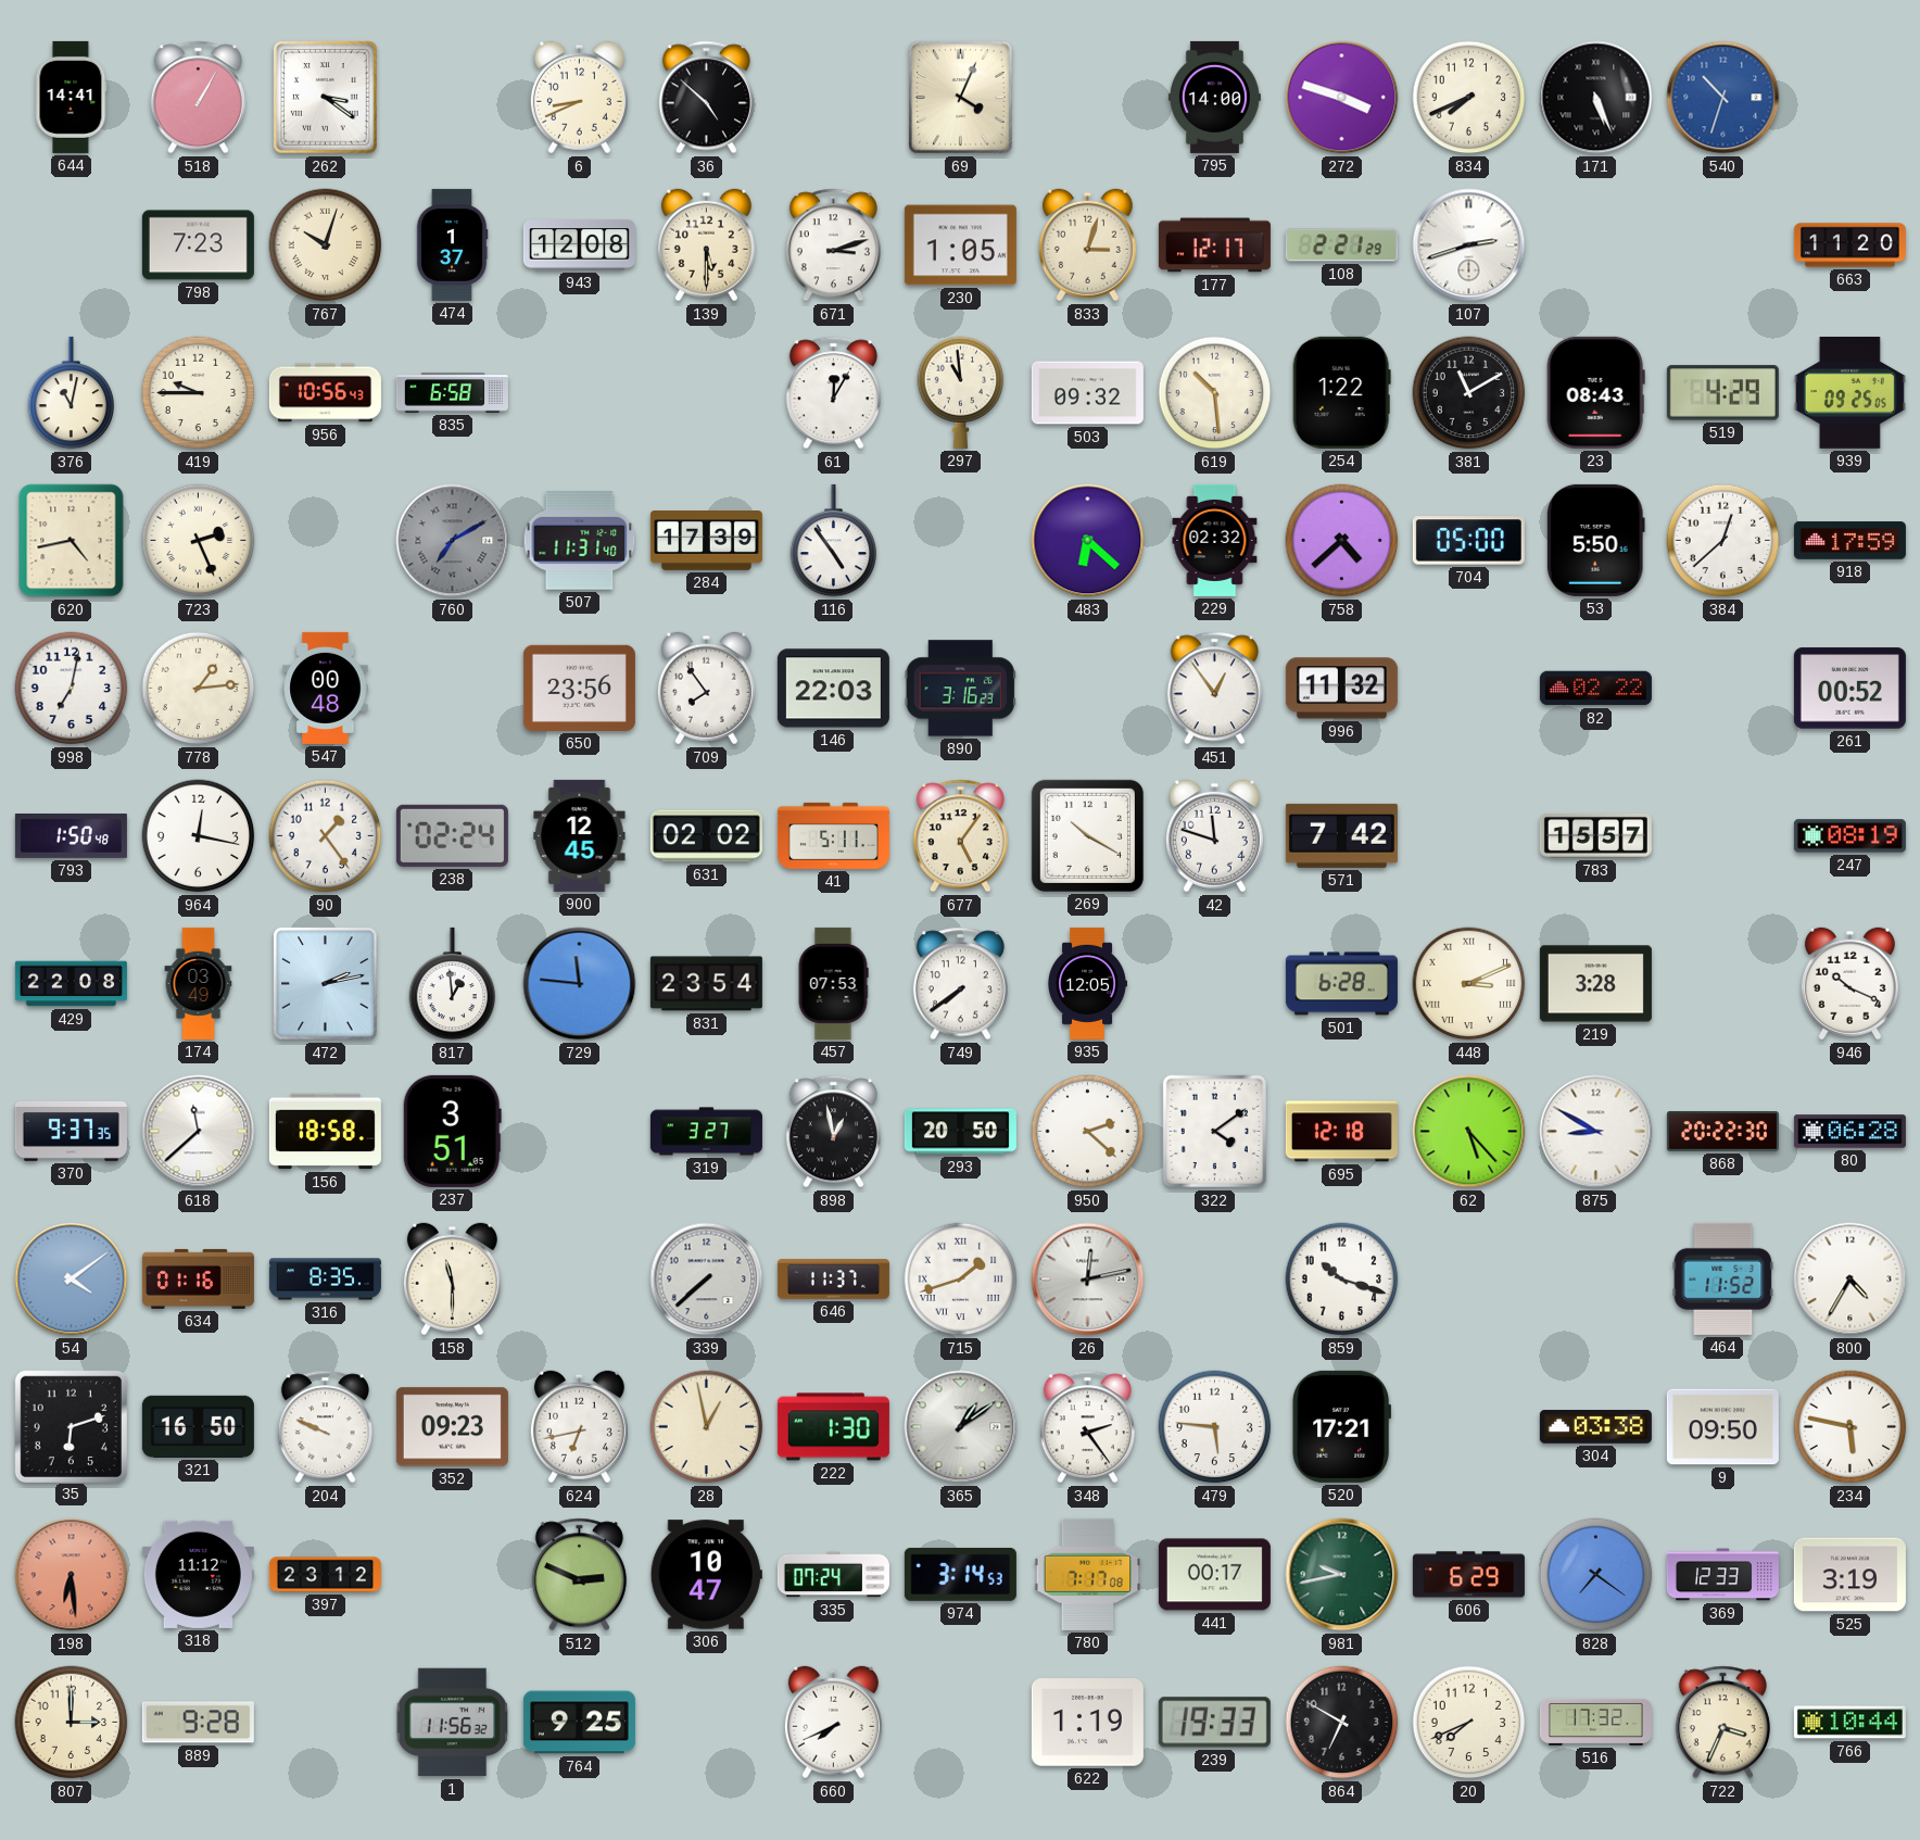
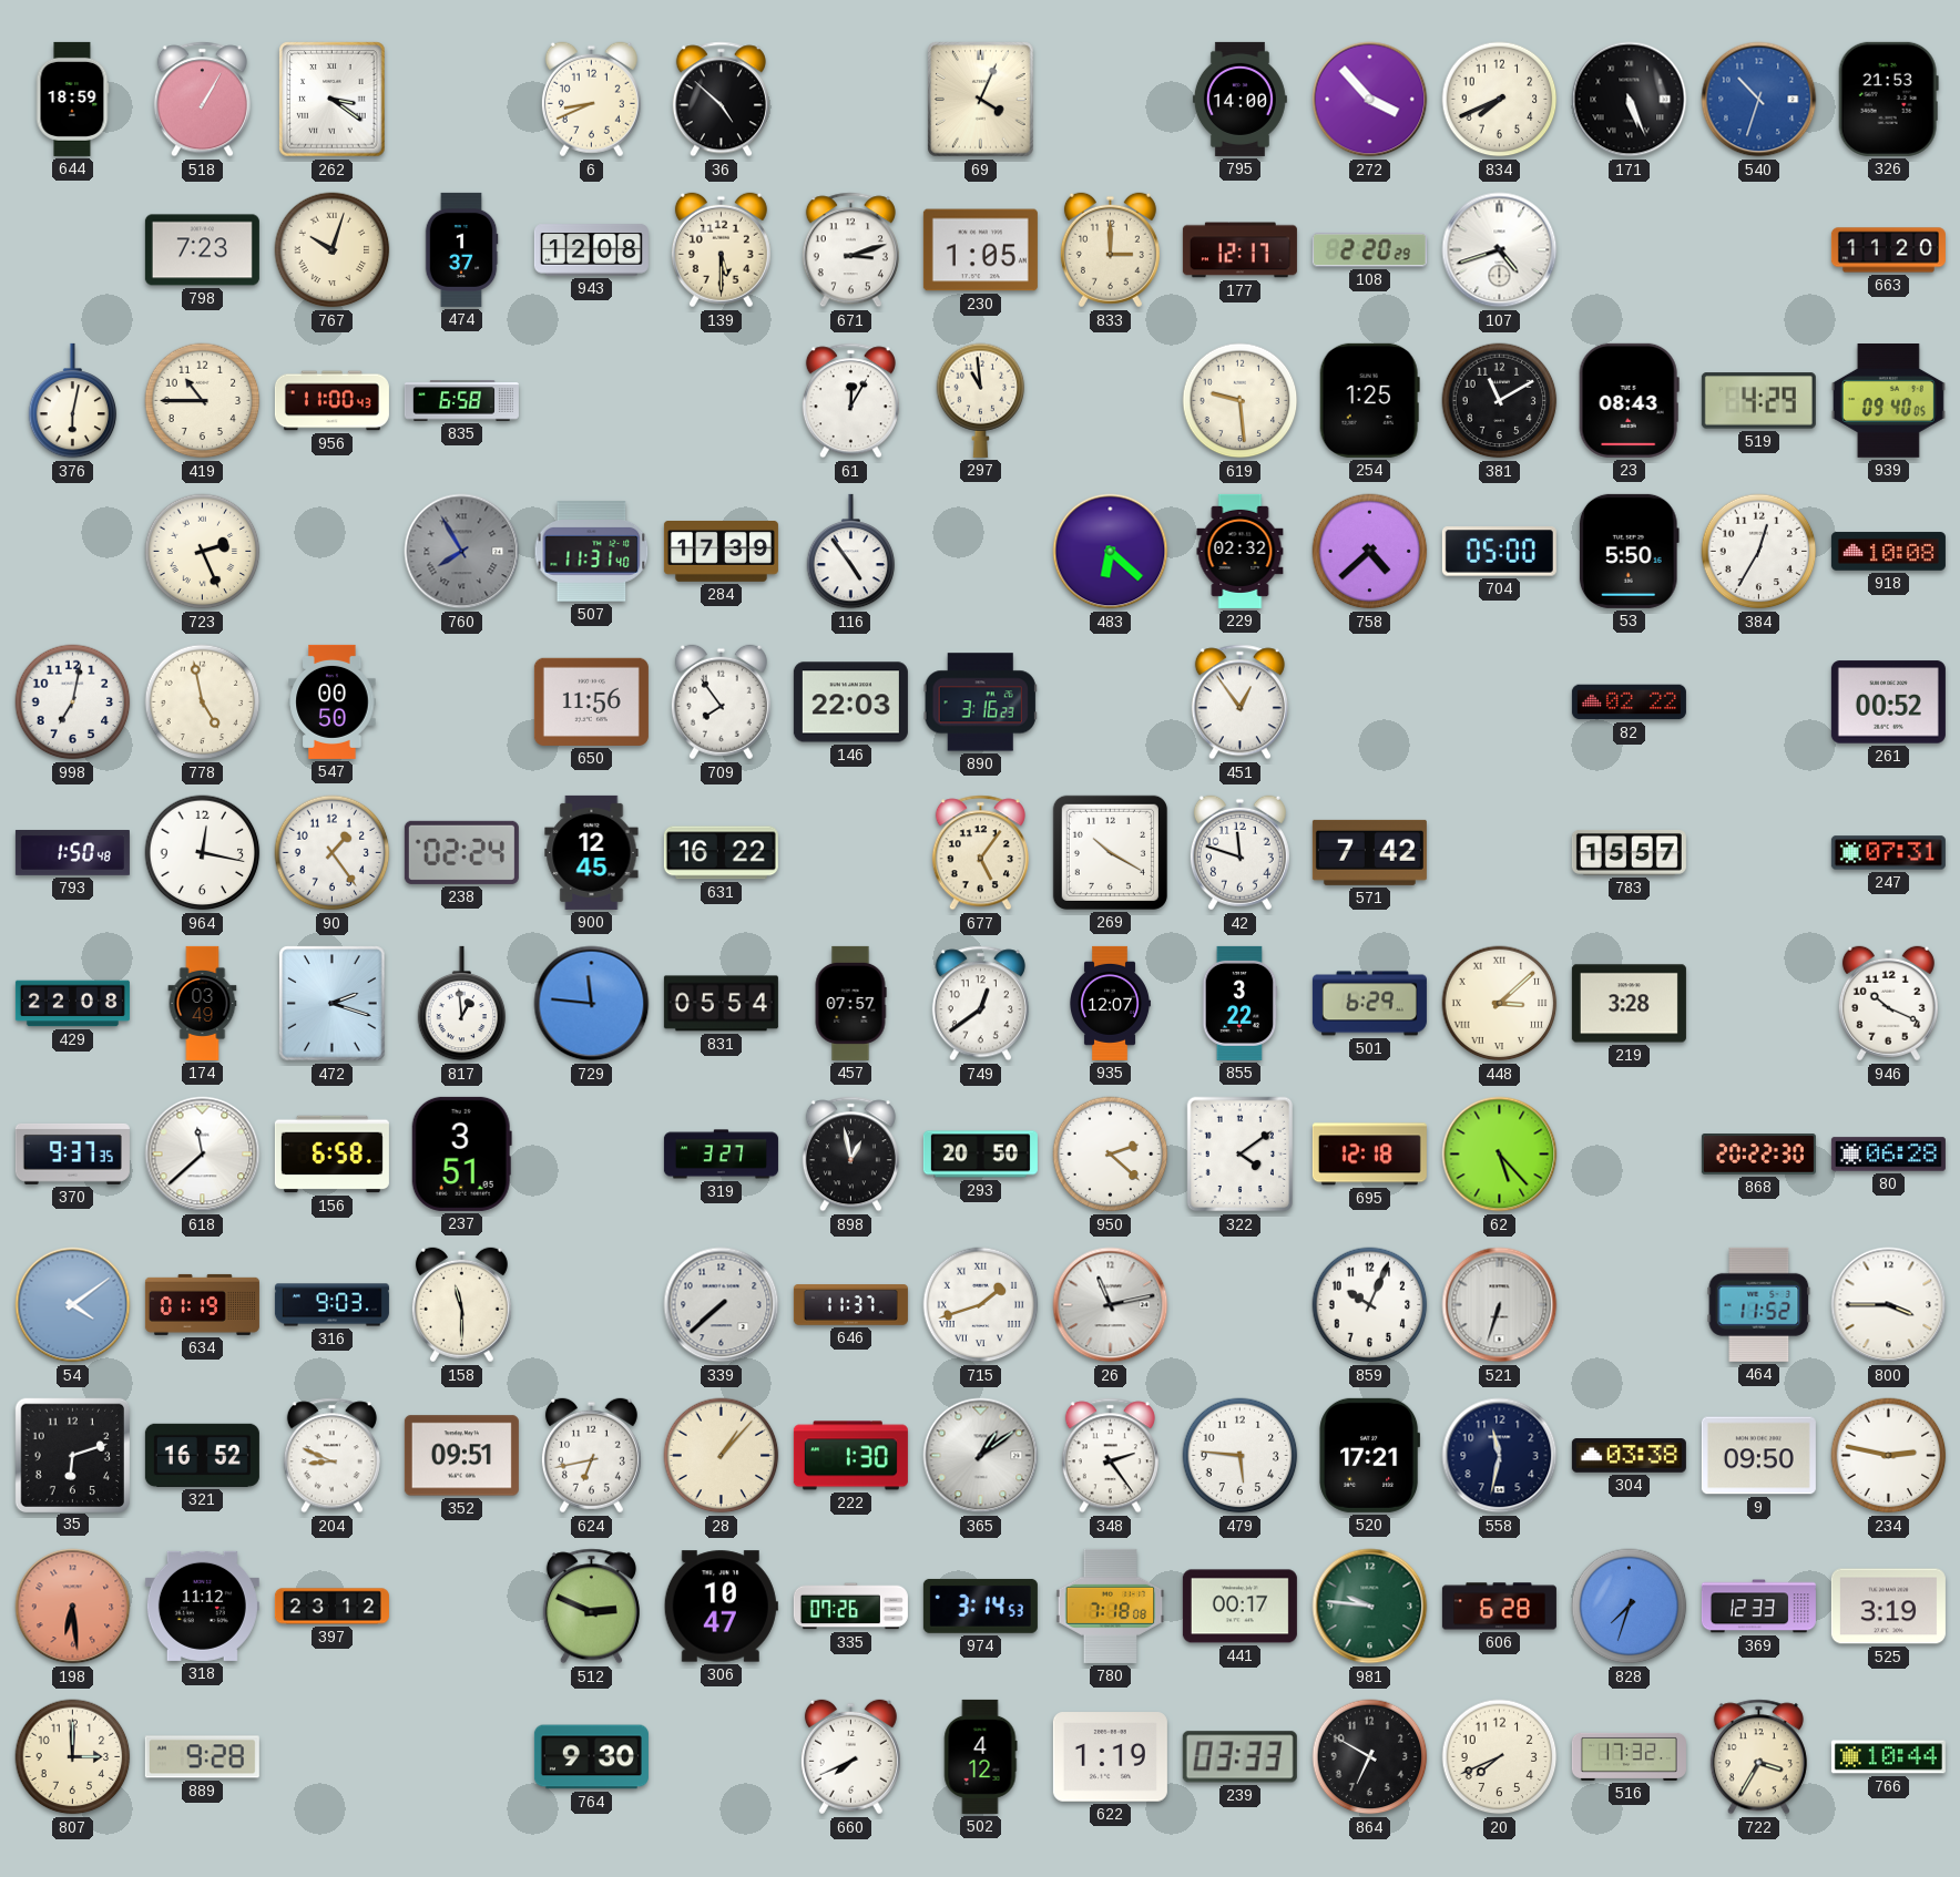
644: 14:41 -> 18:59 (72, 99)
272: 3:48 -> 3:53 (1370, 100)
326: none -> 21:53 (1888, 99)
833: 3:03 -> 3:00 (1110, 250)
108: 2:21 -> 2:20 (1369, 250)
107: 2:42 -> 4:42 (1500, 250)
376: 11:02 -> 6:02 (73, 401)
419: 9:45 -> 10:45 (203, 401)
956: 10:56 -> 11:00 (331, 401)
503: 09:32 -> none (1087, 393)
619: 10:29 -> 9:29 (1241, 401)
254: 1:22 -> 1:25 (1369, 400)
939: 09:25 -> 09:40 (1888, 401)
620: 4:43 -> none (72, 541)
760: 7:10 -> 7:55 (462, 552)
384: 12:38 -> 12:35 (1759, 552)
918: 17:59 -> 10:08 (1888, 552)
778: 1:14 -> 4:58 (203, 702)
547: 00:48 -> 00:50 (333, 701)
650: 23:56 -> 11:56 (591, 701)
996: 11:32 -> none (1341, 689)
631: 02:02 -> 16:22 (721, 853)
41: 5:11 -> none (833, 835)
247: 08:19 -> 07:31 (1888, 853)
472: 2:13 -> 2:18 (333, 1004)
831: 23:54 -> 05:54 (721, 1004)
457: 07:53 -> 07:57 (850, 1003)
749: 7:39 -> 12:39 (980, 1004)
935: 12:05 -> 12:07 (1111, 1003)
855: none -> 3:22 (1239, 1003)
501: 6:28 -> 6:29 (1369, 1004)
448: 3:11 -> 3:08 (1500, 1004)
156: 18:58 -> 6:58 (331, 1155)
875: 8:50 -> none (1596, 1132)
634: 01:16 -> 01:19 (202, 1304)
316: 8:35 -> 9:03 (331, 1305)
26: 12:13 -> 11:13 (1111, 1305)
859: 10:18 -> 10:04 (1370, 1305)
521: none -> 6:33 (1500, 1305)
800: 4:35 -> 3:45 (1889, 1305)
321: 16:50 -> 16:52 (202, 1455)
204: 9:49 -> 8:49 (331, 1456)
352: 09:23 -> 09:51 (461, 1456)
28: 12:58 -> 1:07 (722, 1456)
558: none -> 11:32 (1500, 1456)
234: 5:47 -> 2:47 (1889, 1456)
335: 07:24 -> 07:26 (850, 1607)
780: 7:17 -> 7:18 (1111, 1606)
981: 9:43 -> 9:46 (1370, 1607)
606: 6:29 -> 6:28 (1499, 1607)
828: 7:21 -> 7:33 (1630, 1607)
1: 11:56 -> none (453, 1723)
764: 9:25 -> 9:30 (591, 1757)
502: none -> 4:12 (980, 1756)
239: 19:33 -> 03:33 (1239, 1757)
722: 3:34 -> 3:35 (1758, 1757)
